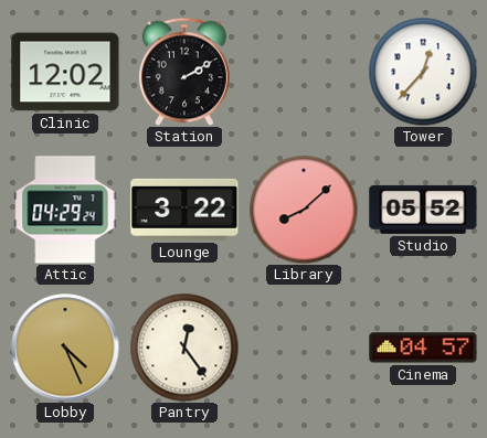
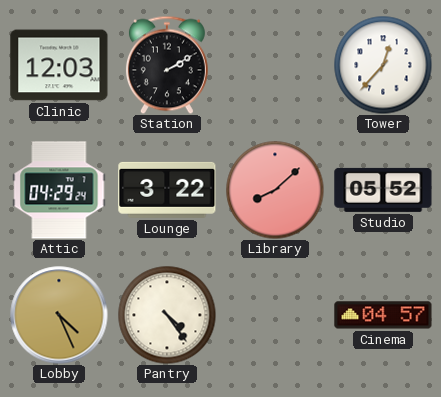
Clinic: 12:02 -> 12:03 (59, 65)
Pantry: 12:24 -> 4:24 (167, 315)
